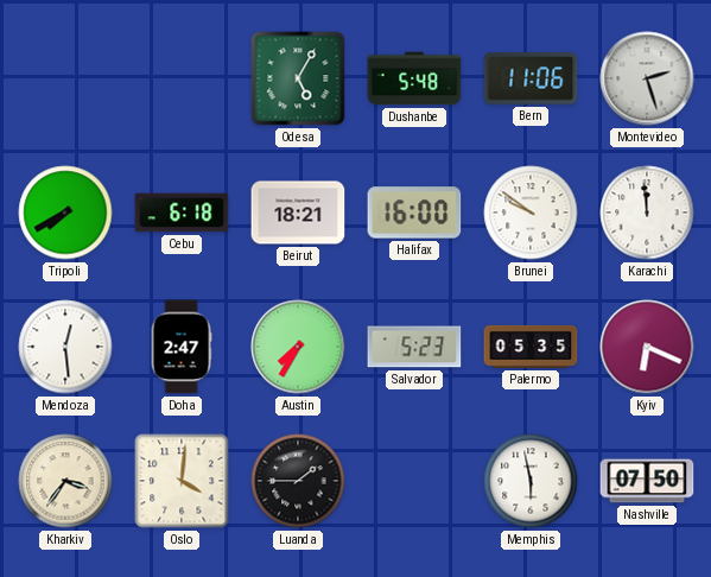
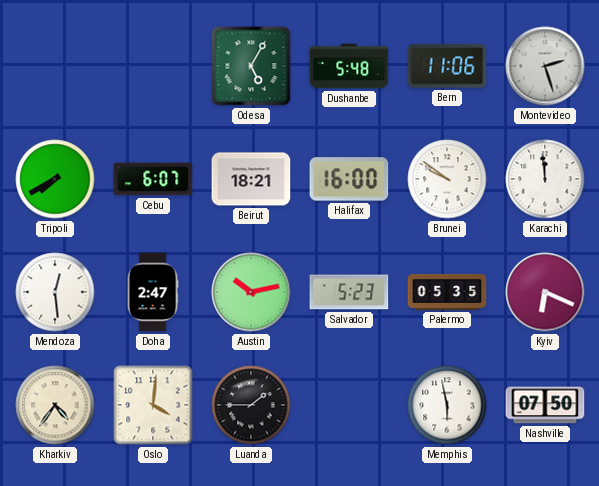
Cebu: 6:18 -> 6:07 (153, 179)
Austin: 7:35 -> 10:13 (251, 292)
Kharkiv: 3:36 -> 4:36 (55, 405)
